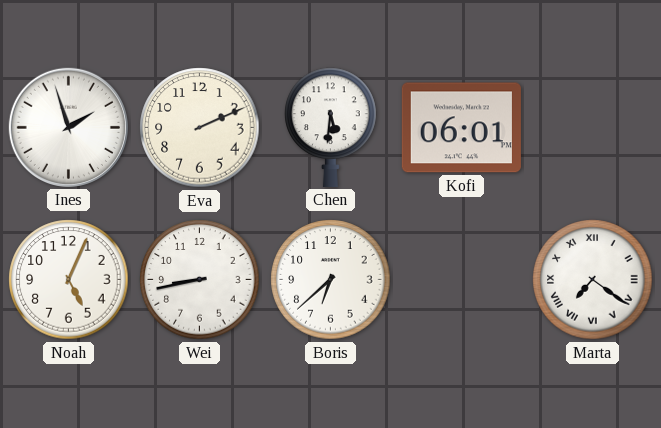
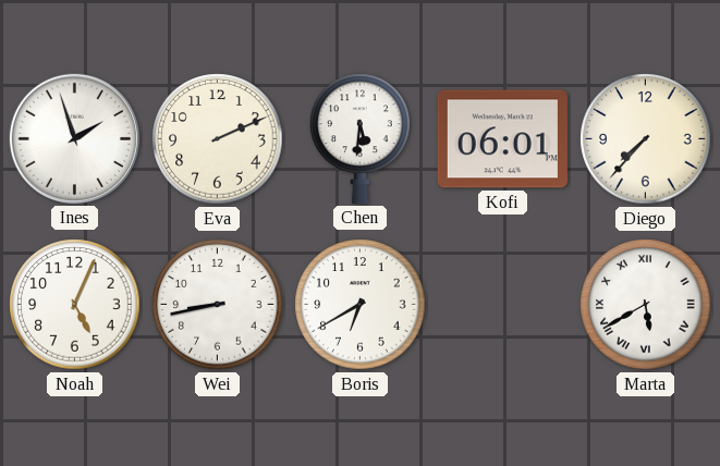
Diego: none -> 7:37 (646, 139)
Boris: 6:38 -> 6:40 (361, 305)
Marta: 7:21 -> 5:40 (646, 305)
